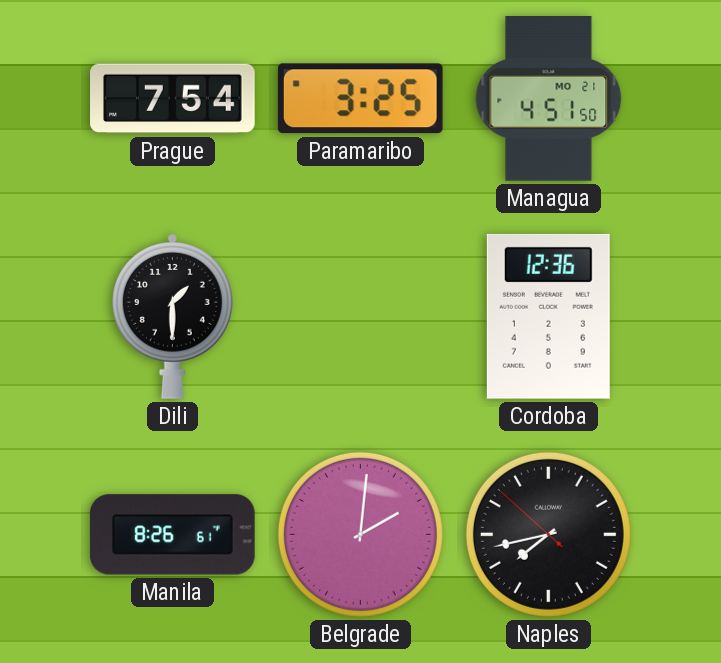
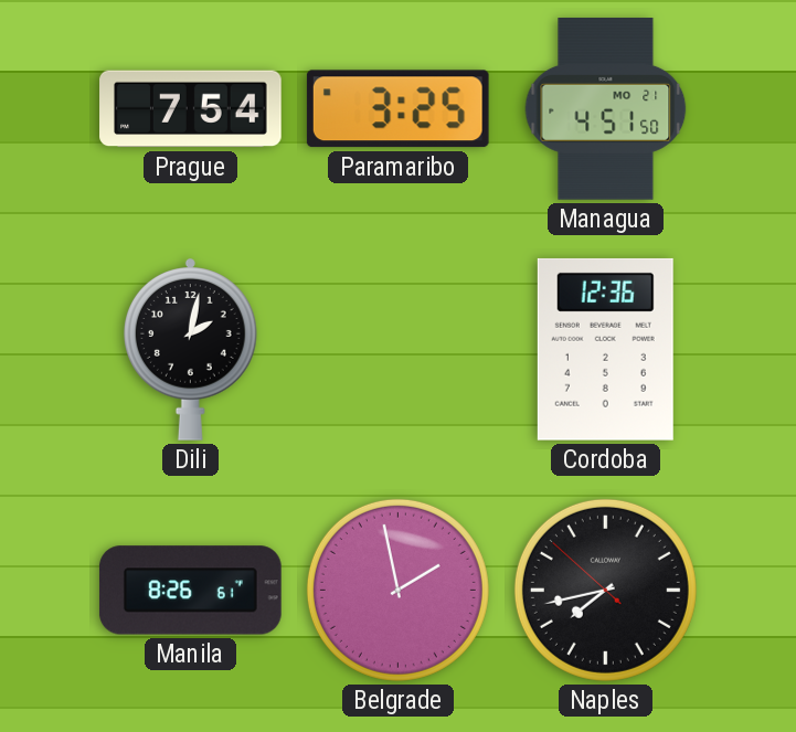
Dili: 1:30 -> 2:02 (190, 349)
Belgrade: 2:01 -> 1:58 (397, 590)
